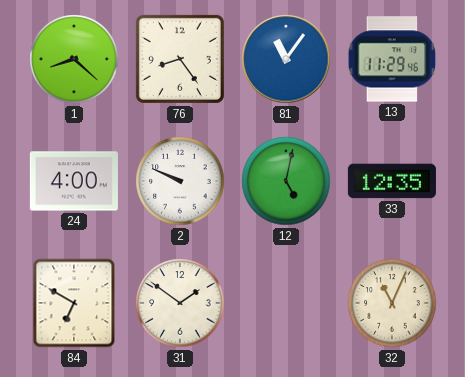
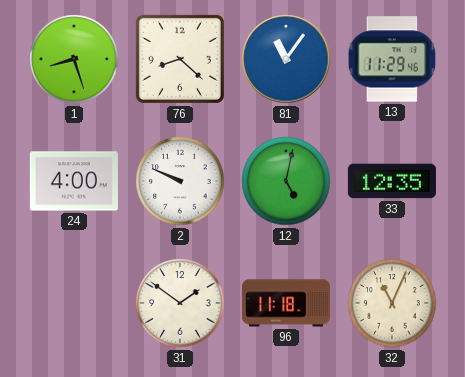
1: 8:22 -> 8:27 (74, 59)
76: 8:24 -> 8:22 (180, 59)
84: 6:50 -> none (74, 303)
96: none -> 11:18 (286, 303)
